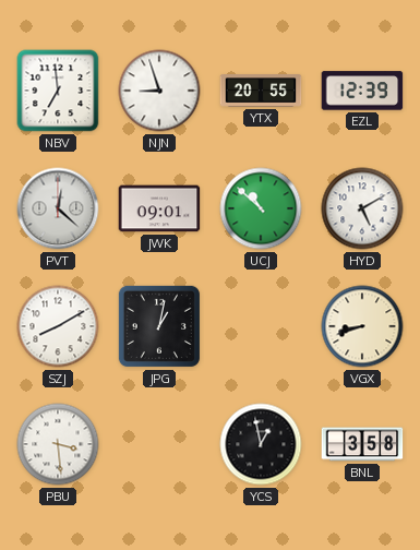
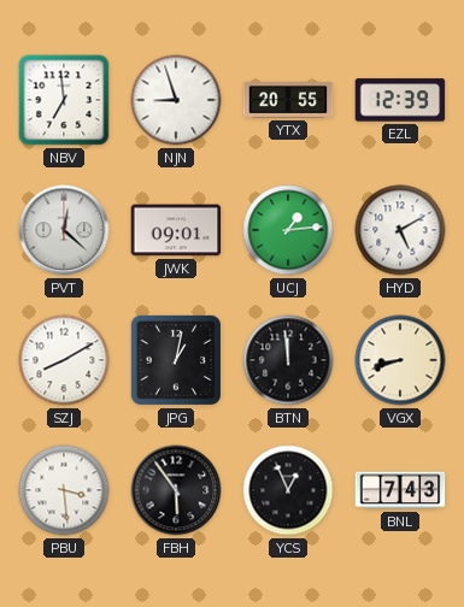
UCJ: 10:52 -> 1:14 (288, 230)
BTN: none -> 11:59 (288, 360)
FBH: none -> 5:54 (176, 490)
YCS: 12:58 -> 12:56 (288, 490)
BNL: 3:58 -> 7:43 (400, 490)
